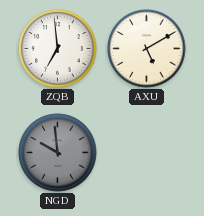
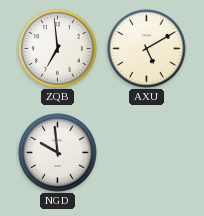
NGD dial: grey -> white (58, 153)
